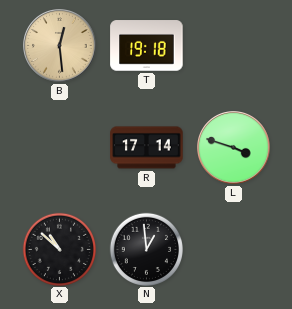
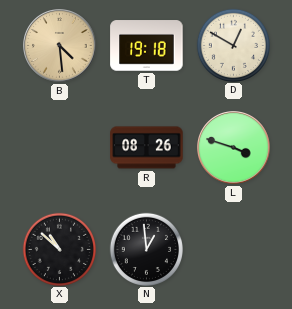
B: 12:29 -> 4:29 (60, 46)
D: none -> 12:50 (233, 45)
R: 17:14 -> 08:26 (147, 148)
